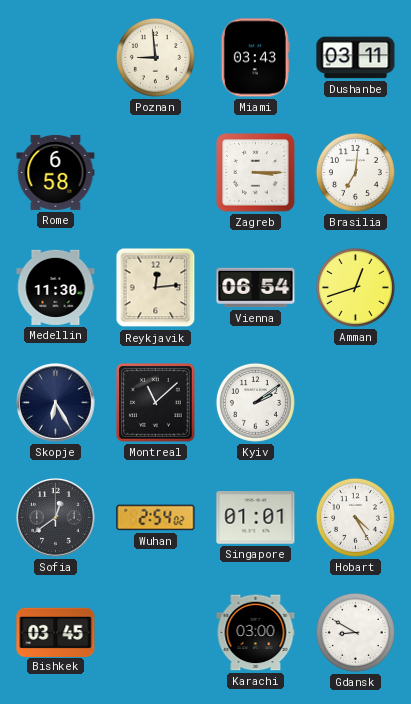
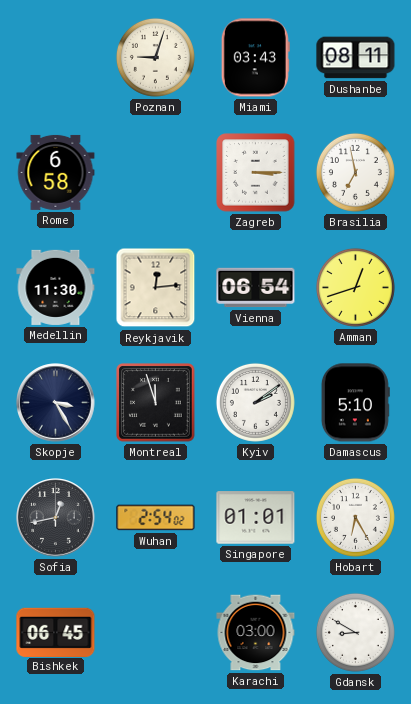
Poznan: 8:59 -> 9:03 (155, 57)
Dushanbe: 03:11 -> 08:11 (356, 58)
Brasilia: 7:01 -> 6:58 (355, 172)
Skopje: 6:25 -> 3:25 (56, 403)
Montreal: 11:08 -> 11:57 (156, 403)
Damascus: none -> 5:10 (355, 403)
Sofia: 12:39 -> 12:43 (56, 518)
Hobart: 4:25 -> 6:25 (355, 517)
Bishkek: 03:45 -> 06:45 (56, 632)
